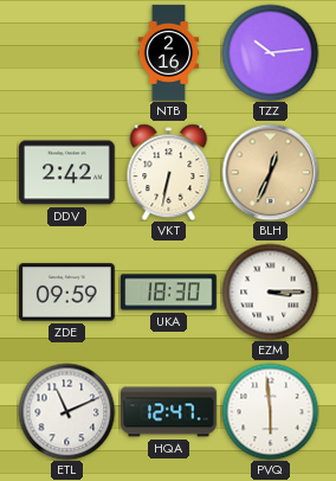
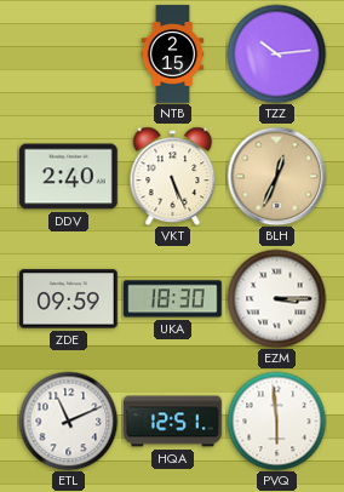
NTB: 2:16 -> 2:15 (173, 55)
DDV: 2:42 -> 2:40 (69, 177)
VKT: 6:32 -> 5:26 (173, 176)
HQA: 12:47 -> 12:51 (173, 422)
